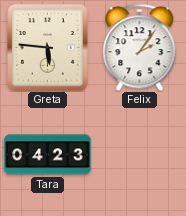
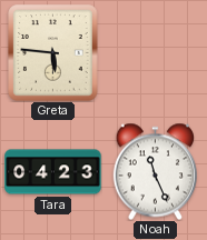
Felix: 2:06 -> none (140, 47)
Noah: none -> 11:26 (155, 171)
